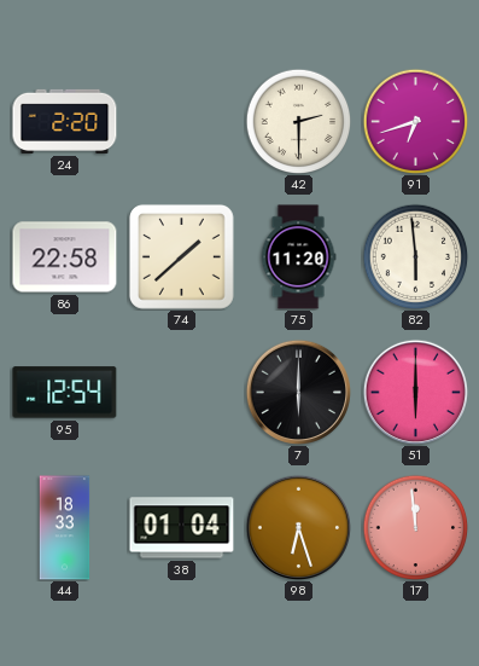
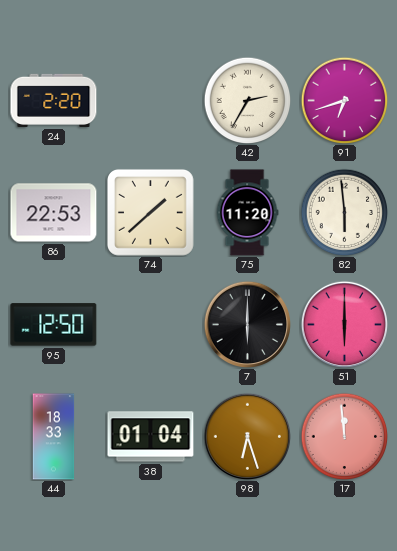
42: 2:30 -> 2:35 (247, 100)
86: 22:58 -> 22:53 (54, 213)
95: 12:54 -> 12:50 (54, 325)
